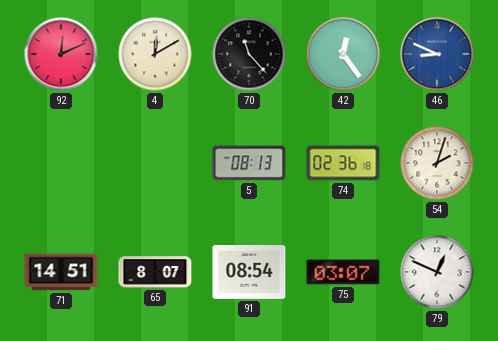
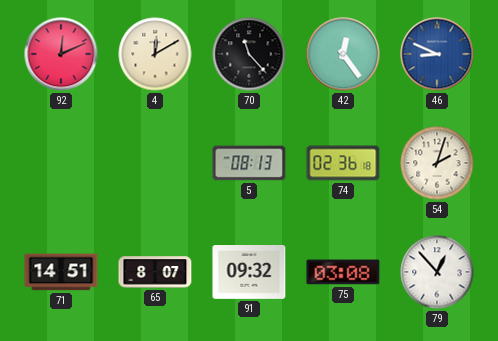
91: 08:54 -> 09:32 (249, 273)
75: 03:07 -> 03:08 (343, 272)
79: 12:49 -> 12:53 (437, 272)
